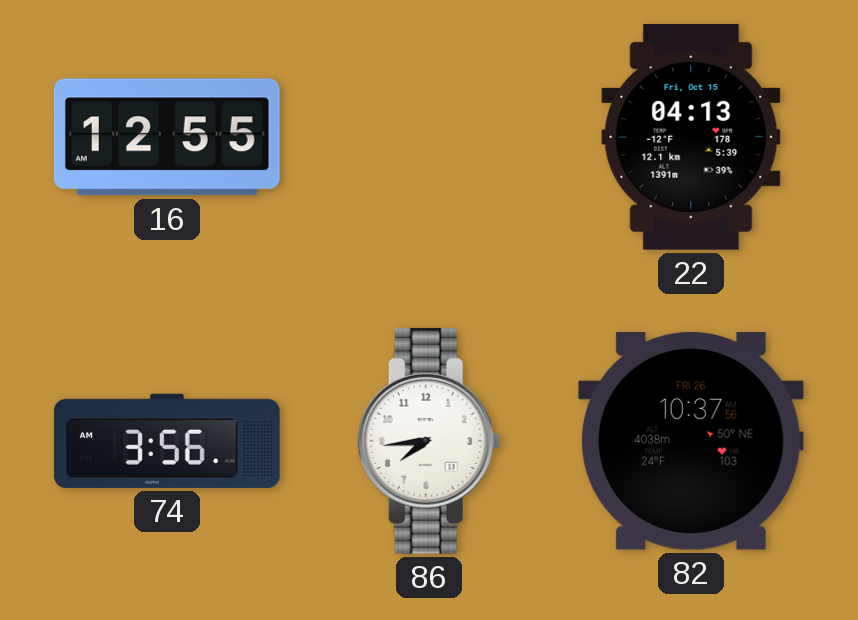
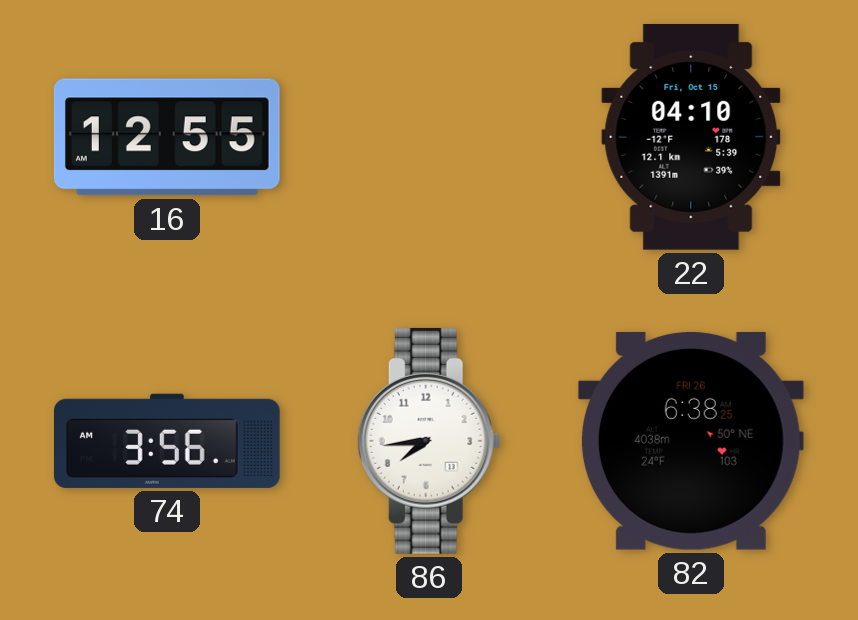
22: 04:13 -> 04:10 (691, 137)
82: 10:37 -> 6:38 (691, 441)
